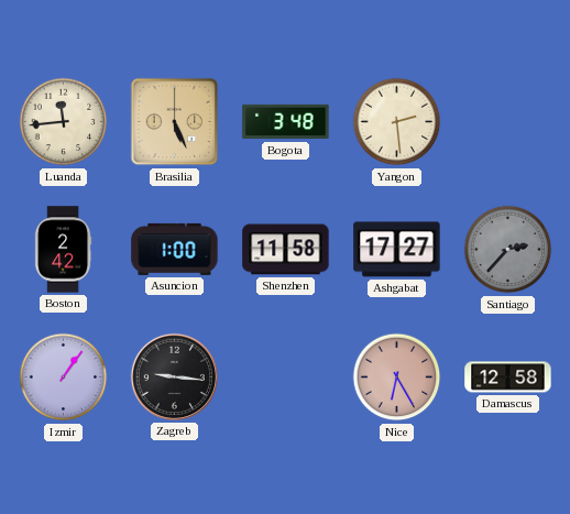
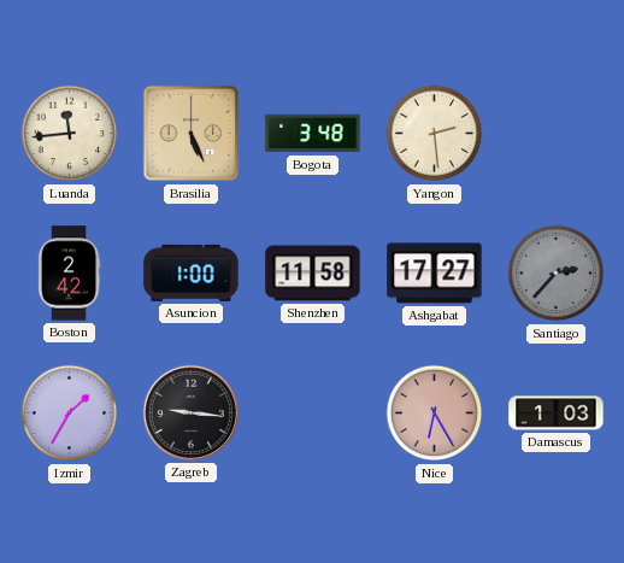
Izmir: 1:06 -> 1:35 (70, 414)
Damascus: 12:58 -> 1:03 (557, 414)
